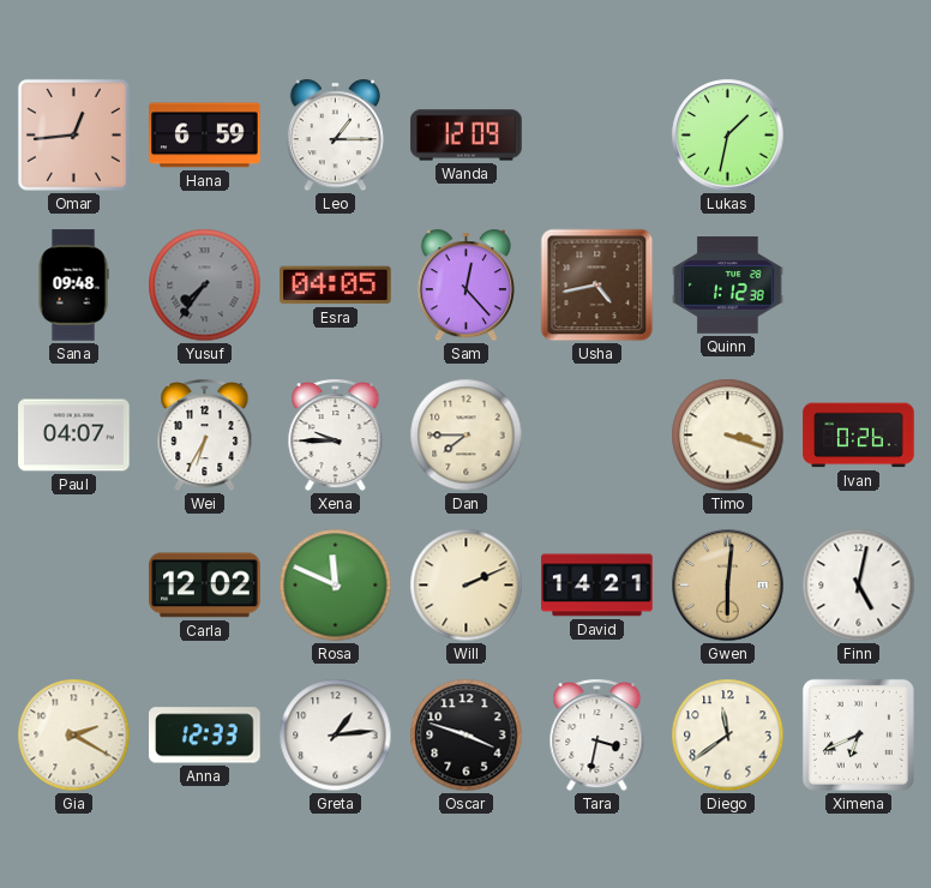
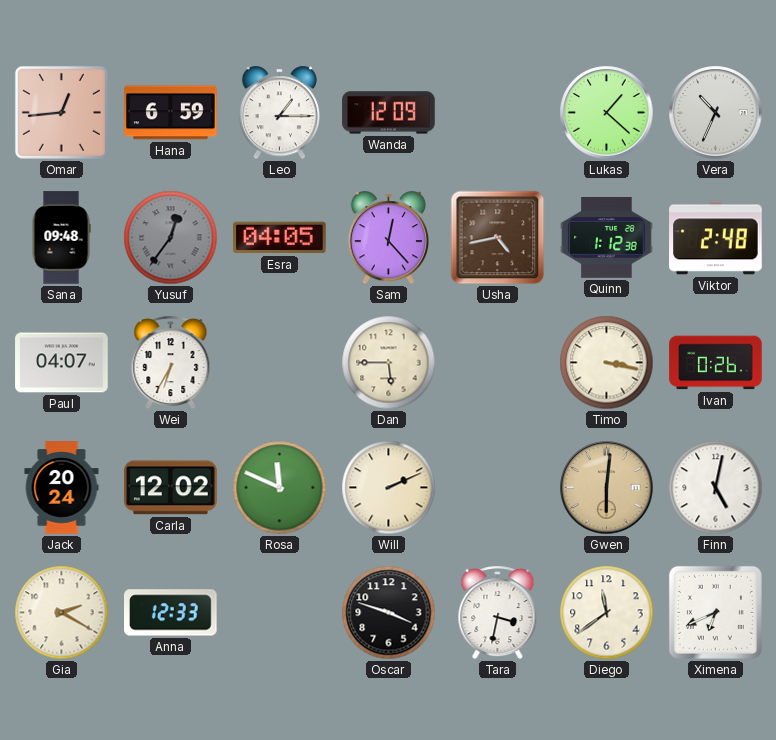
Lukas: 1:32 -> 1:22 (607, 113)
Vera: none -> 10:34 (716, 113)
Yusuf: 7:36 -> 12:36 (171, 238)
Viktor: none -> 2:48 (716, 238)
Xena: 9:45 -> none (336, 436)
Dan: 7:45 -> 5:45 (389, 363)
Timo: 3:18 -> 3:17 (607, 363)
Jack: none -> 20:24 (62, 488)
David: 14:21 -> none (597, 586)
Greta: 1:14 -> none (336, 736)
